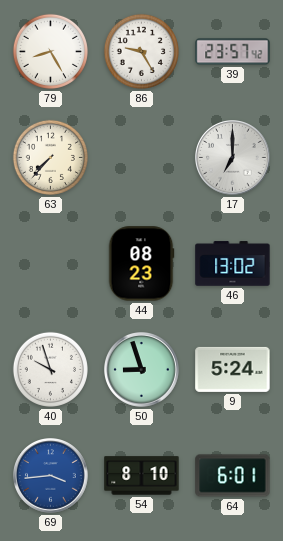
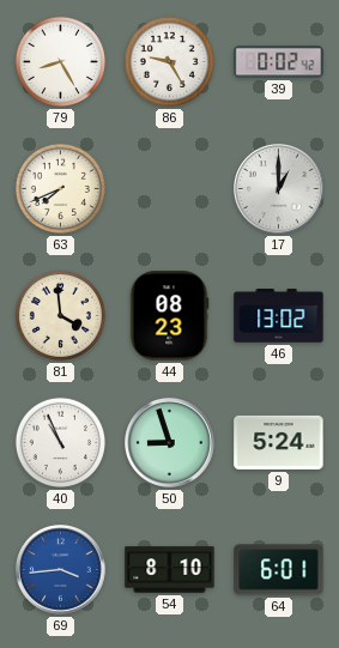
39: 23:57 -> 0:02 (279, 62)
63: 7:37 -> 7:41 (60, 188)
17: 7:00 -> 1:00 (279, 189)
81: none -> 3:59 (60, 315)
40: 9:57 -> 10:56 (60, 442)
